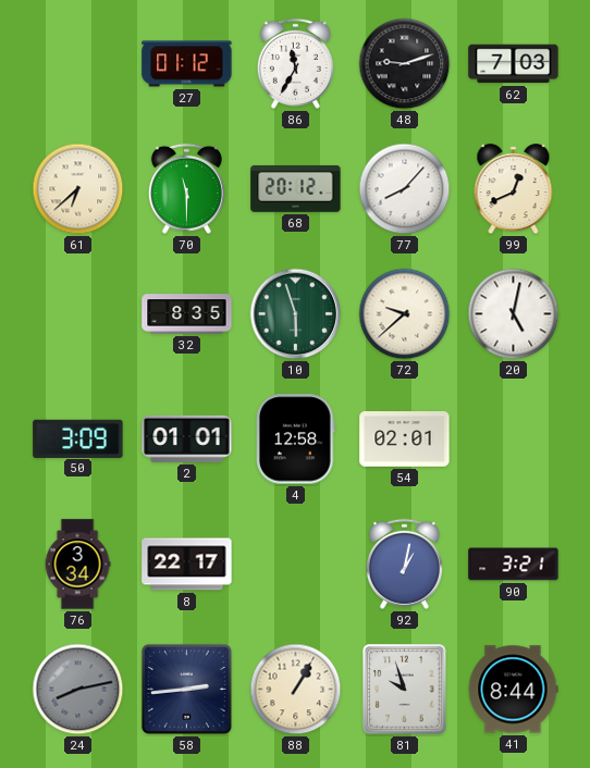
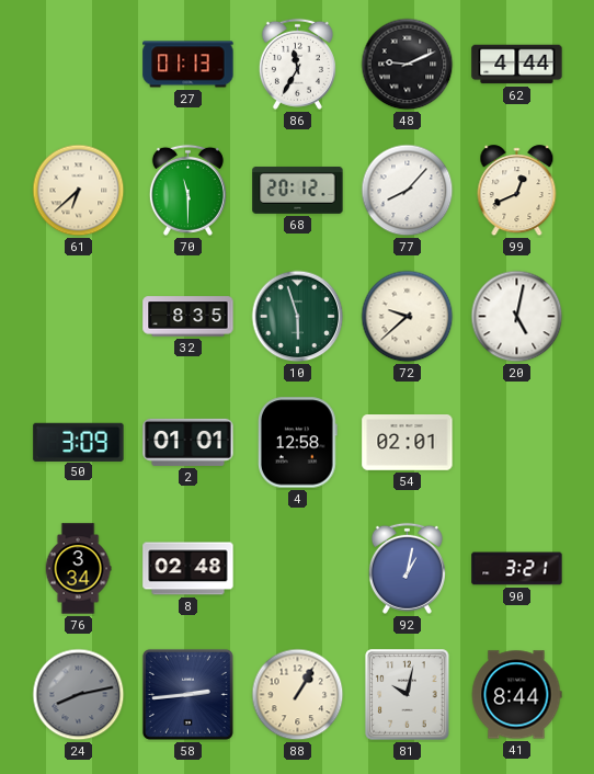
27: 01:12 -> 01:13 (189, 65)
48: 9:12 -> 9:11 (408, 65)
62: 7:03 -> 4:44 (517, 65)
8: 22:17 -> 02:48 (189, 569)
81: 9:57 -> 10:02 (408, 695)
